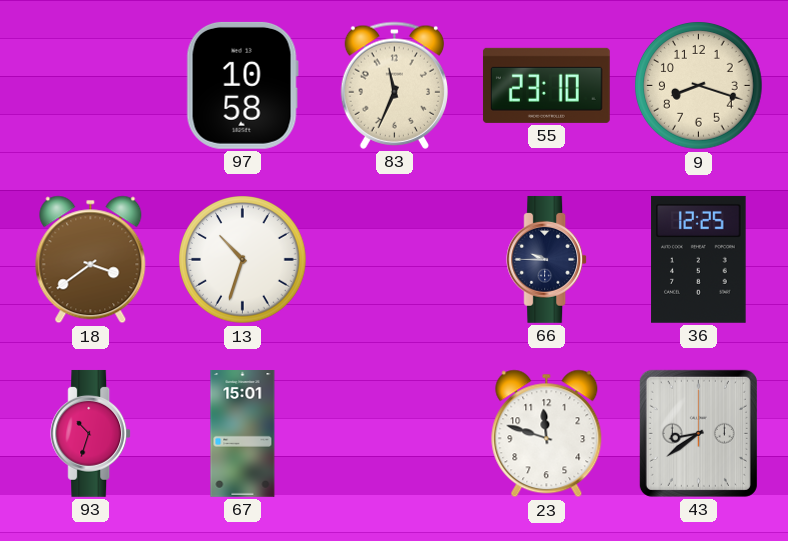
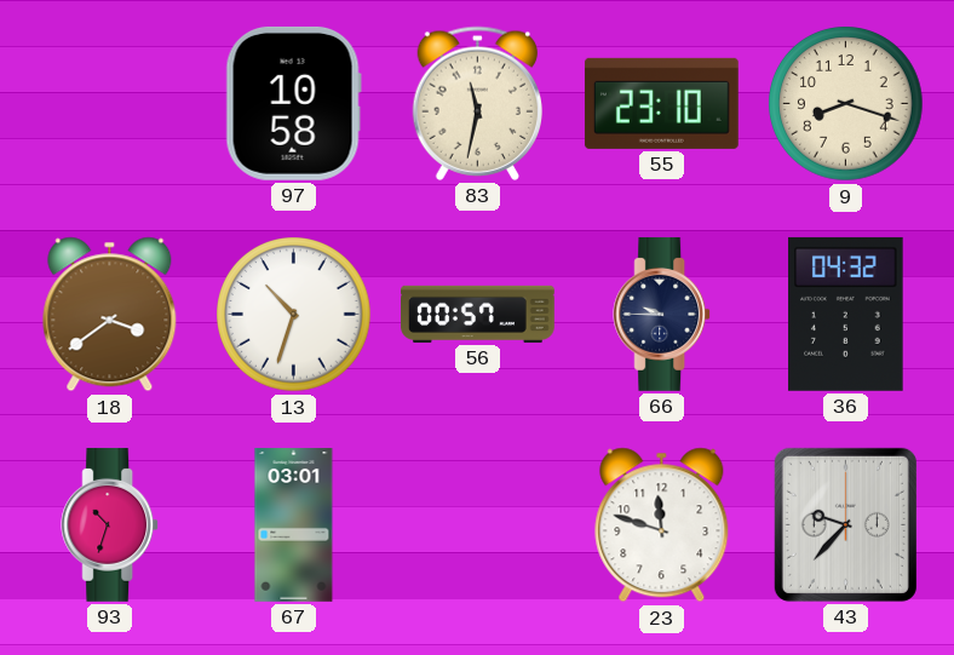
83: 11:34 -> 11:32 (477, 103)
56: none -> 00:57 (478, 314)
36: 12:25 -> 04:32 (846, 314)
67: 15:01 -> 03:01 (294, 525)
43: 8:39 -> 9:37 (845, 524)
